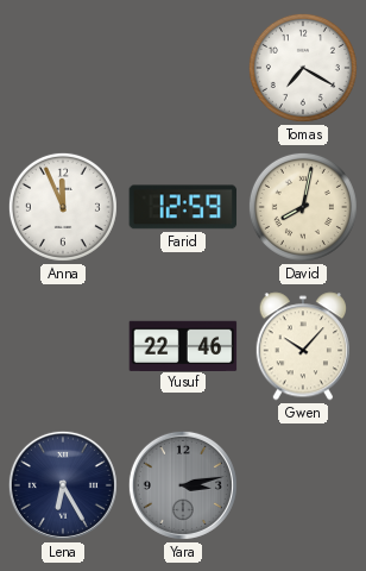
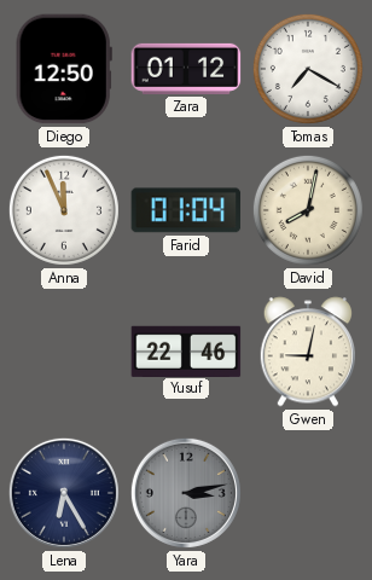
Diego: none -> 12:50 (64, 69)
Zara: none -> 01:12 (186, 69)
Farid: 12:59 -> 01:04 (186, 210)
Gwen: 10:07 -> 9:02 (307, 352)
